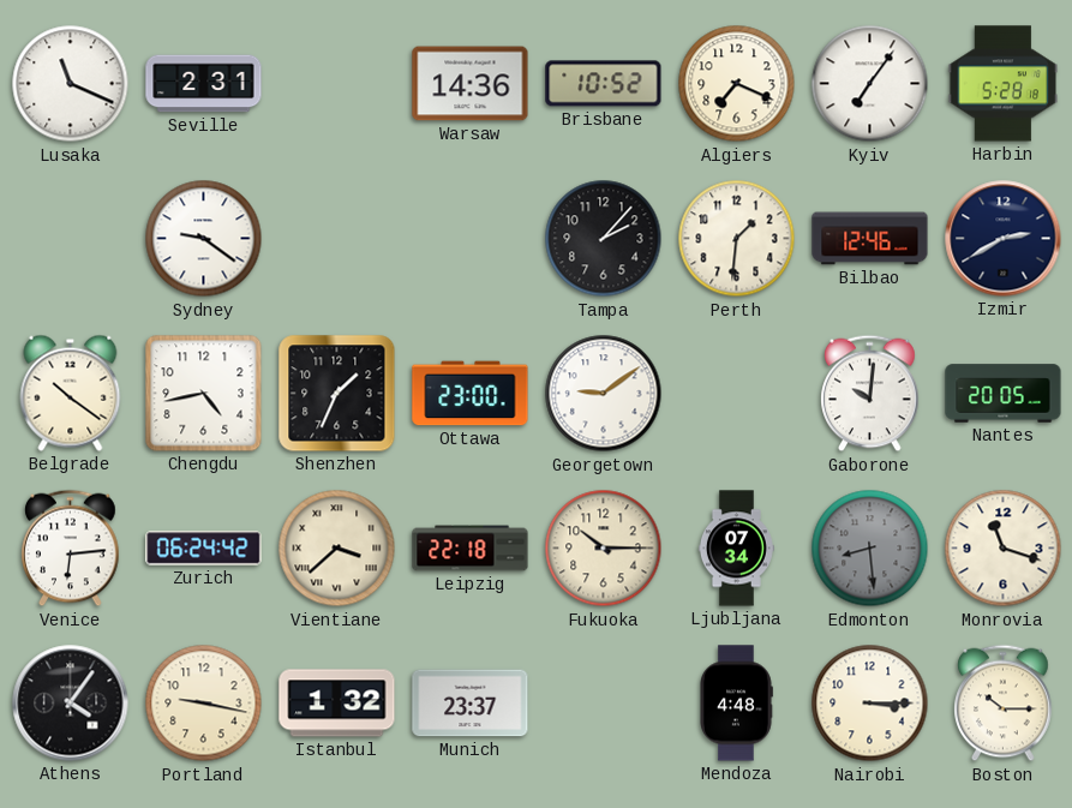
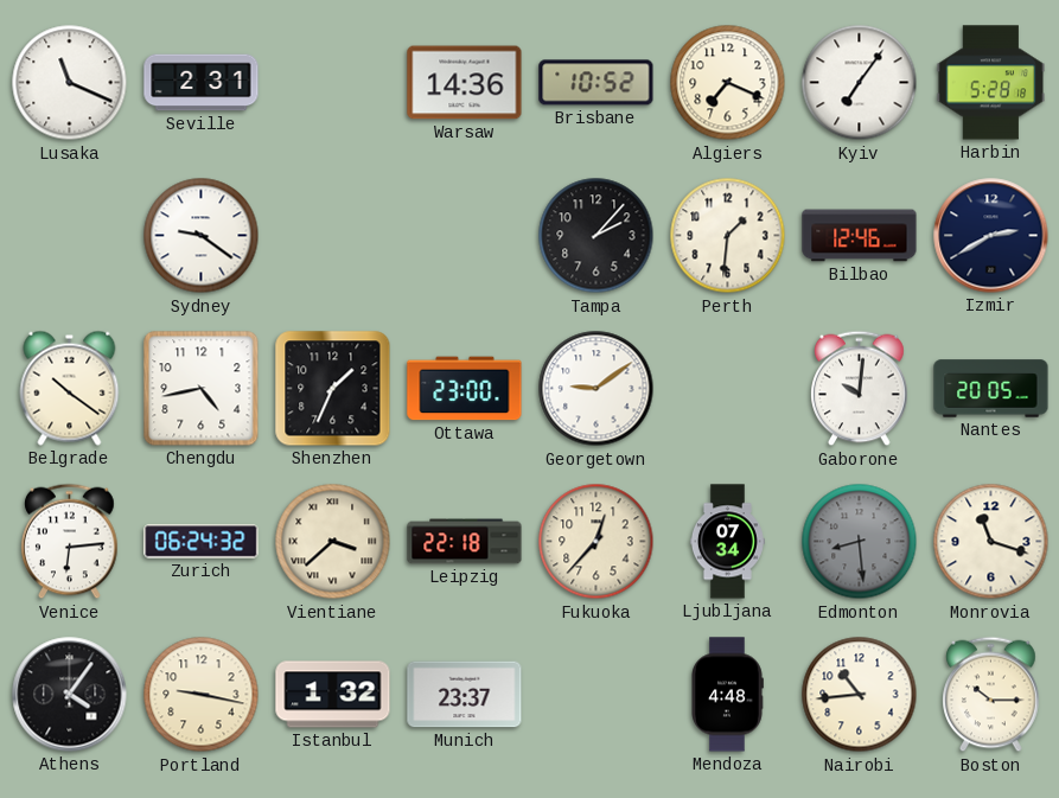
Zurich: 06:24:42 -> 06:24:32 (202, 542)
Fukuoka: 10:15 -> 12:37 (597, 542)
Nairobi: 3:15 -> 10:44 (860, 695)
